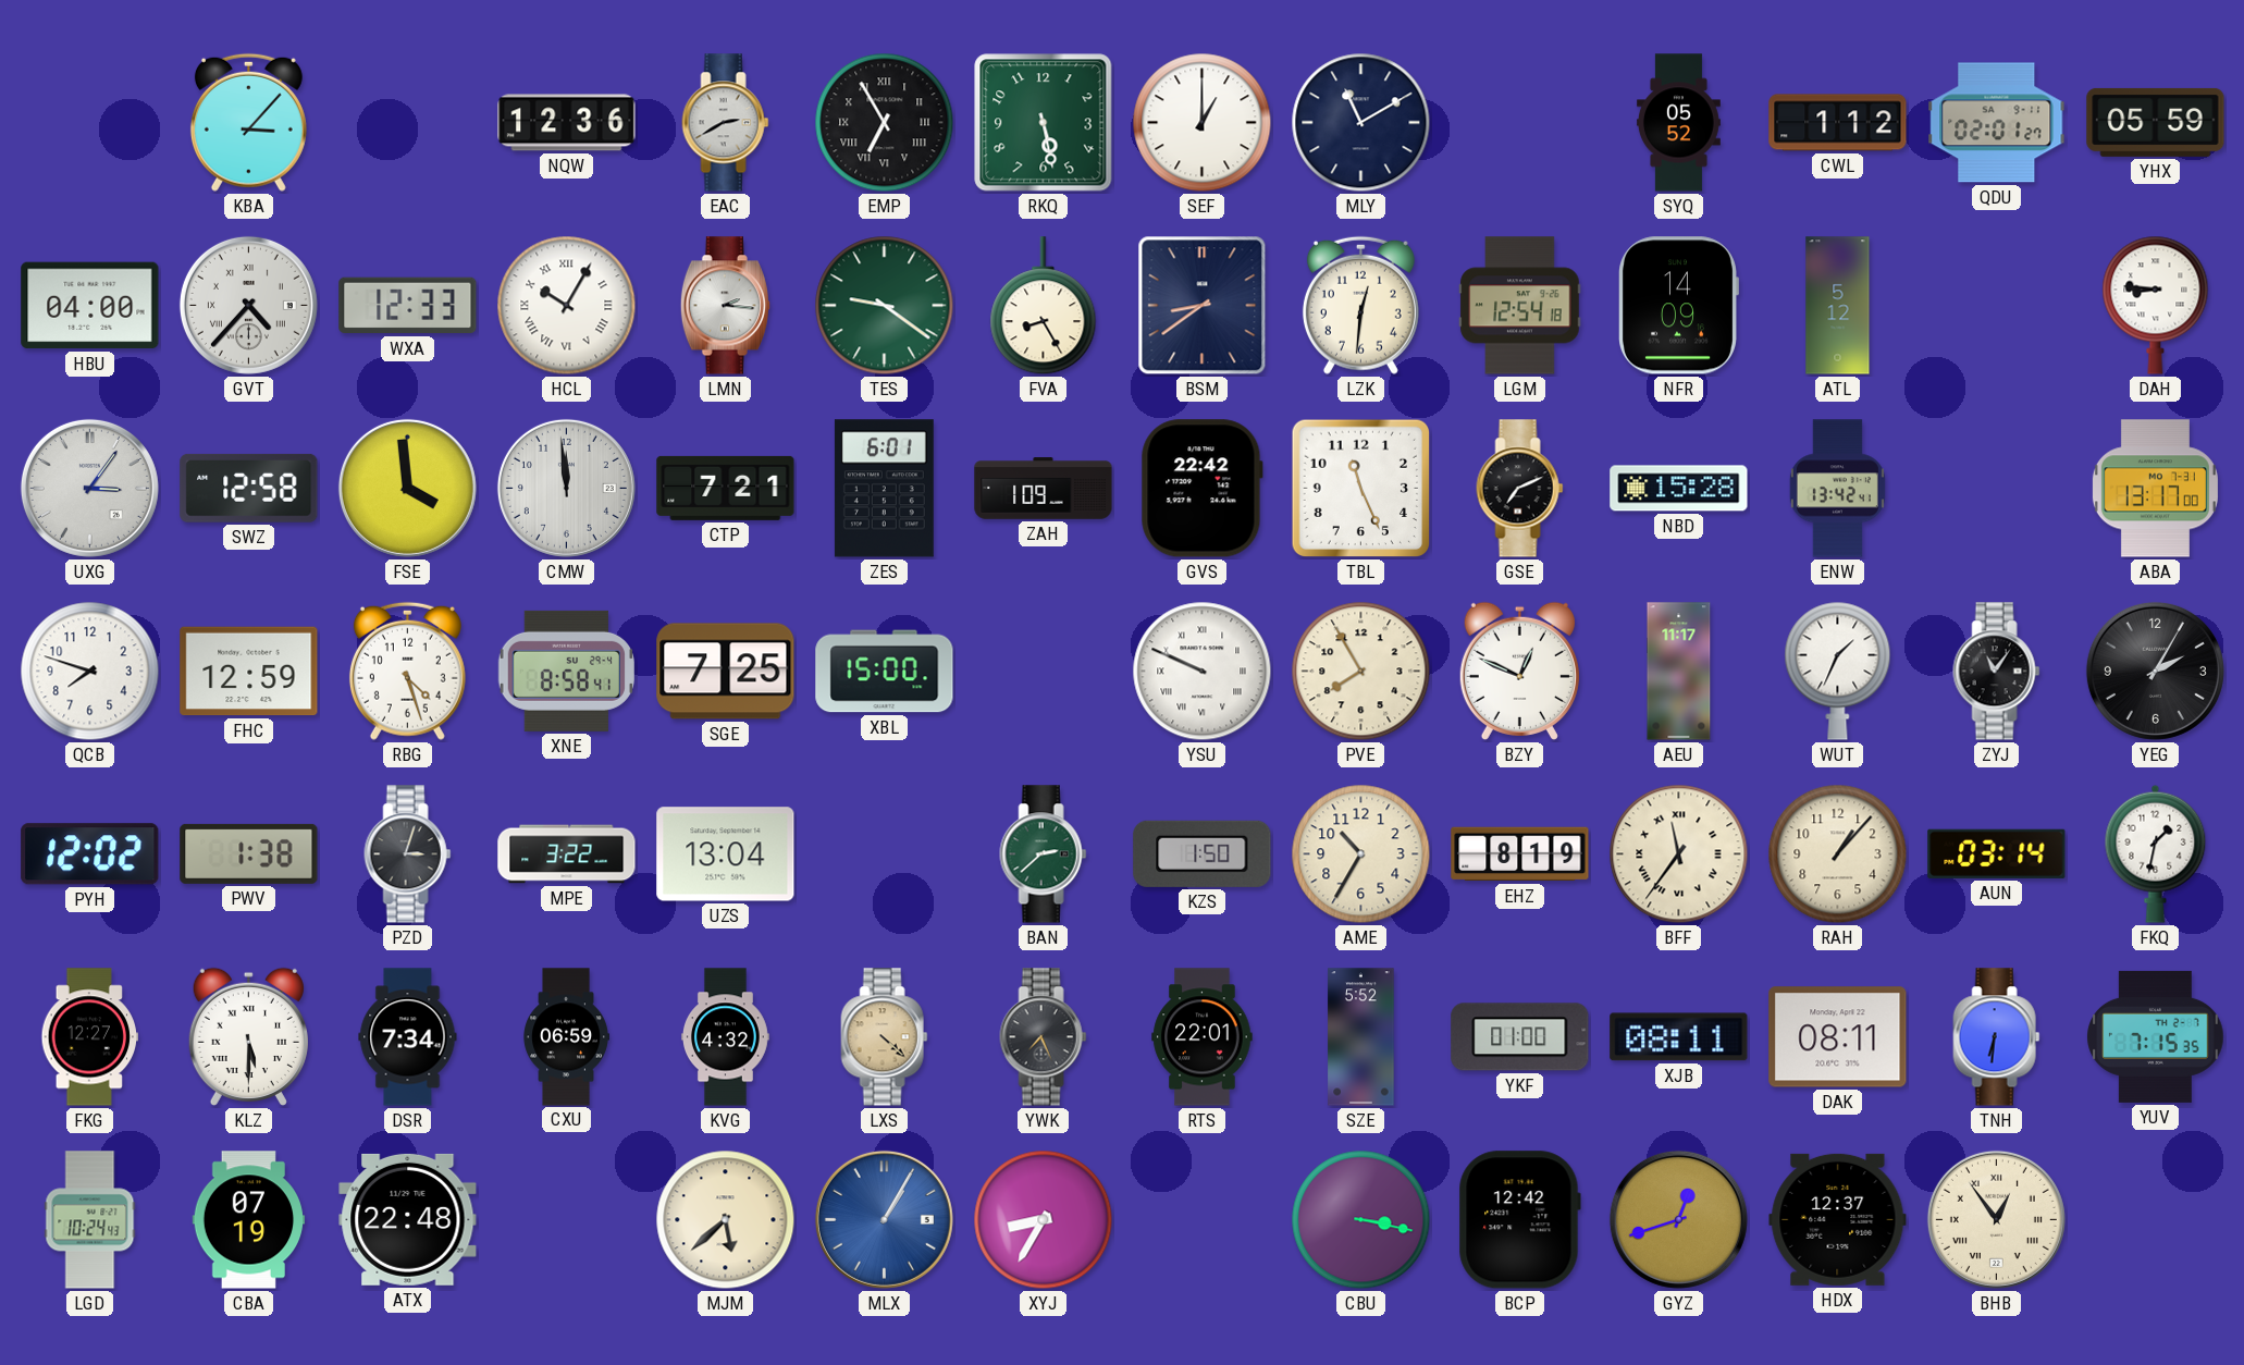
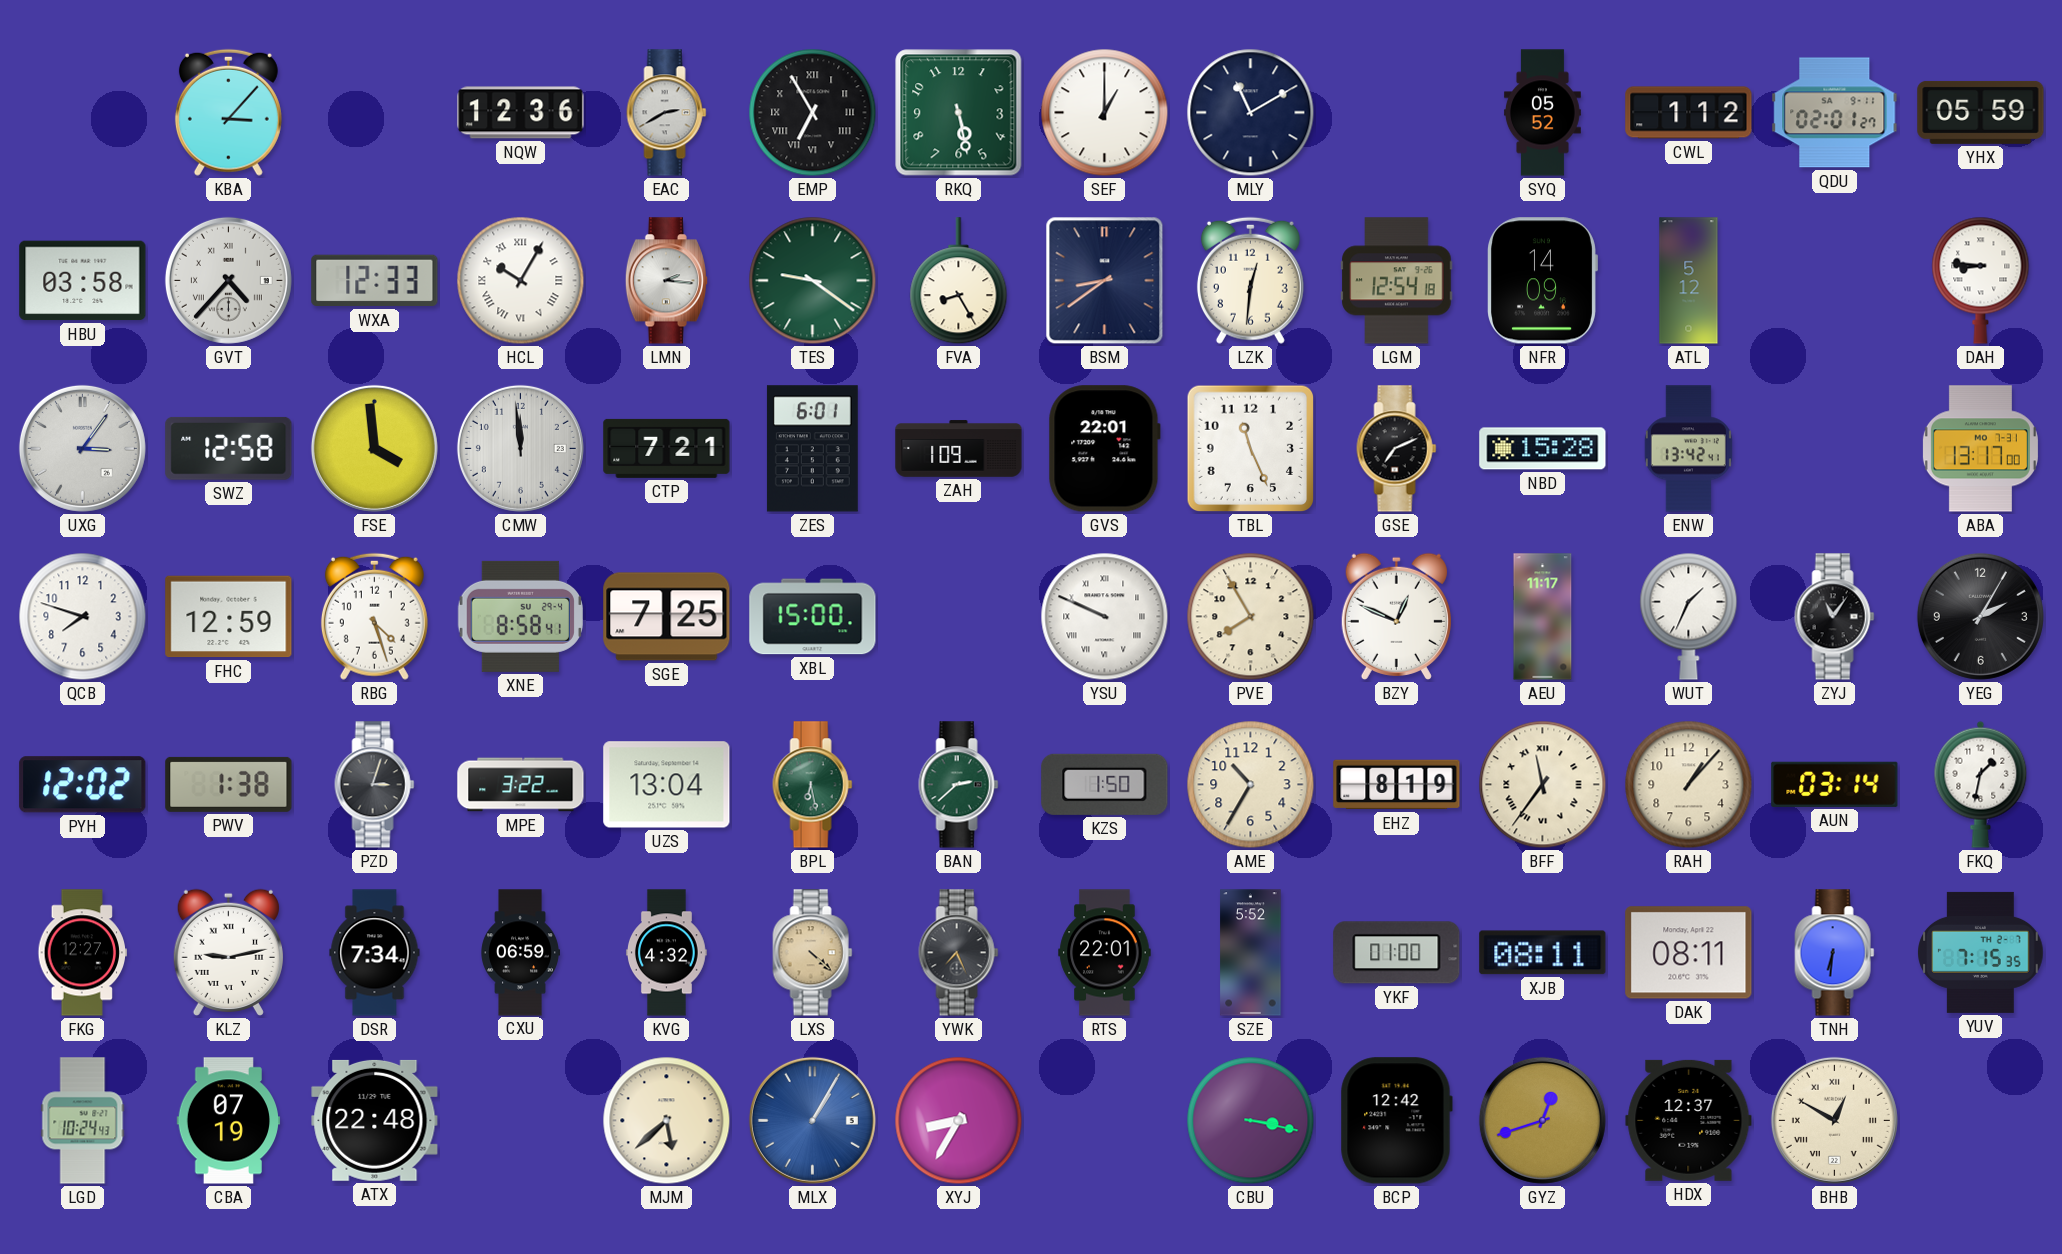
HBU: 04:00 -> 03:58 (83, 281)
GVS: 22:42 -> 22:01 (1104, 449)
BPL: none -> 6:28 (813, 785)
KLZ: 5:30 -> 9:13 (228, 952)
BHB: 12:54 -> 12:50 (1834, 1120)
